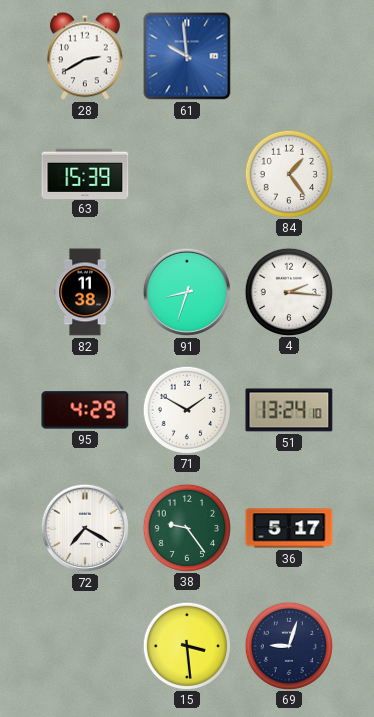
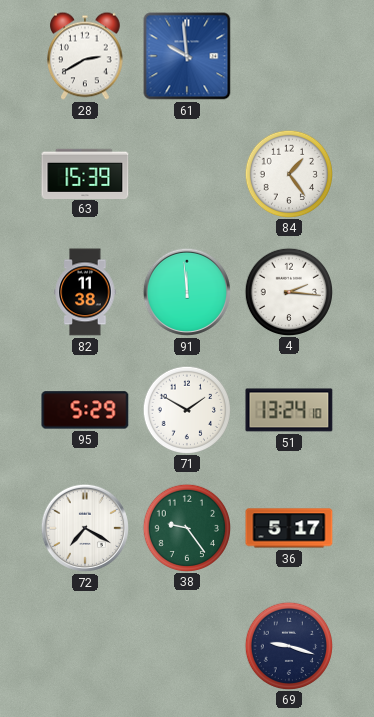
91: 8:33 -> 11:59 (187, 292)
95: 4:29 -> 5:29 (85, 410)
15: 3:29 -> none (186, 645)
69: 9:03 -> 9:18 (288, 645)
